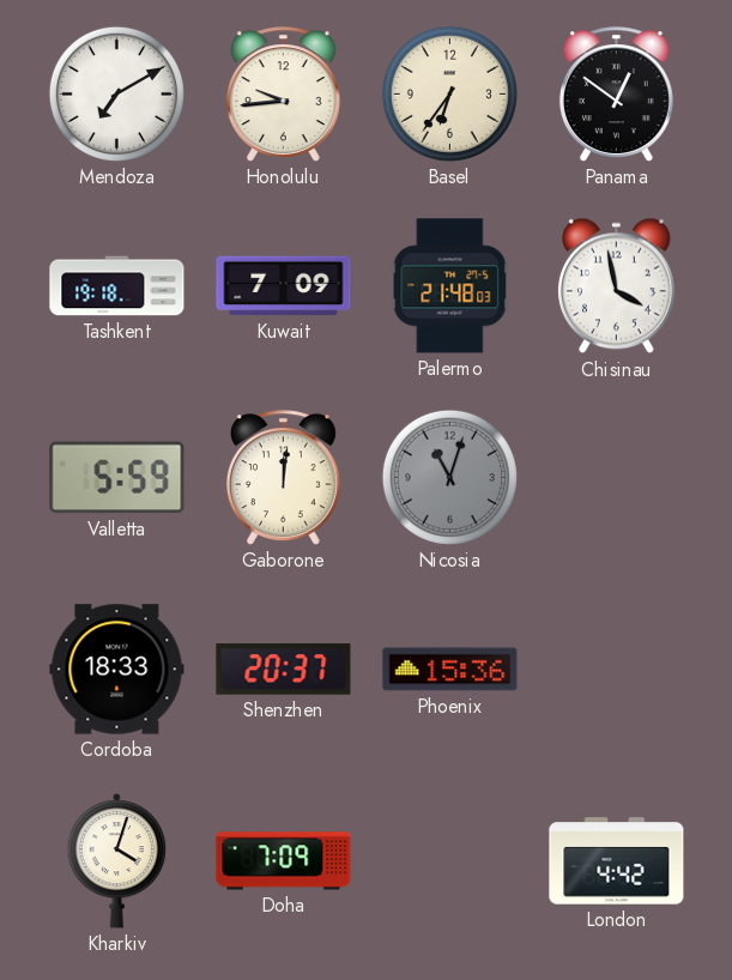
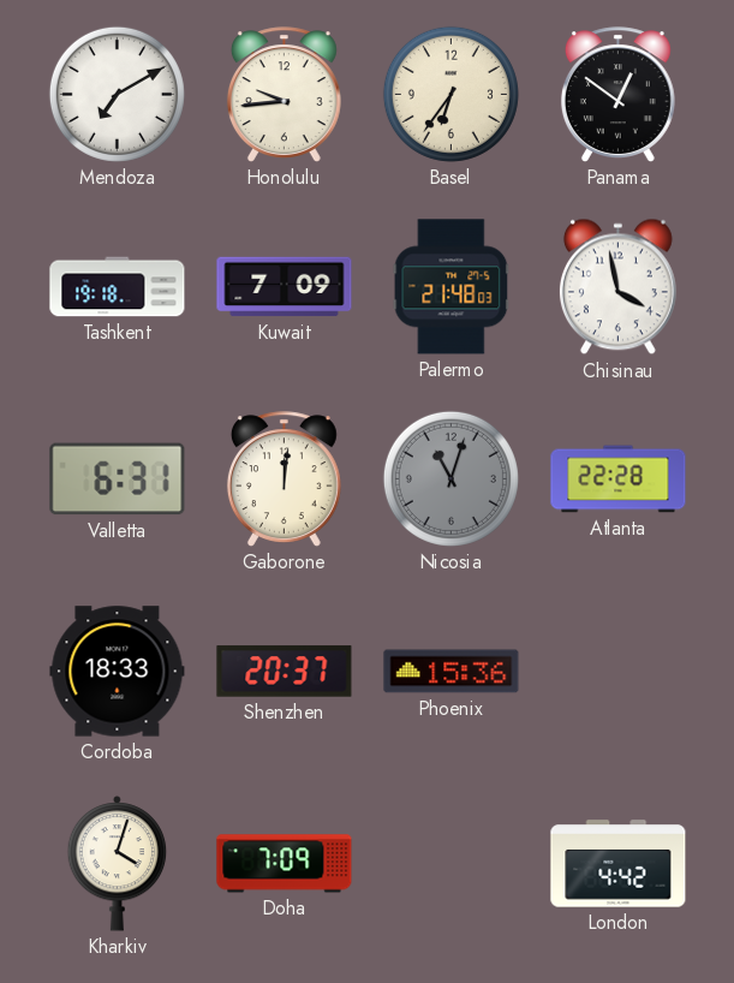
Valletta: 5:59 -> 6:31 (118, 479)
Atlanta: none -> 22:28 (619, 479)
